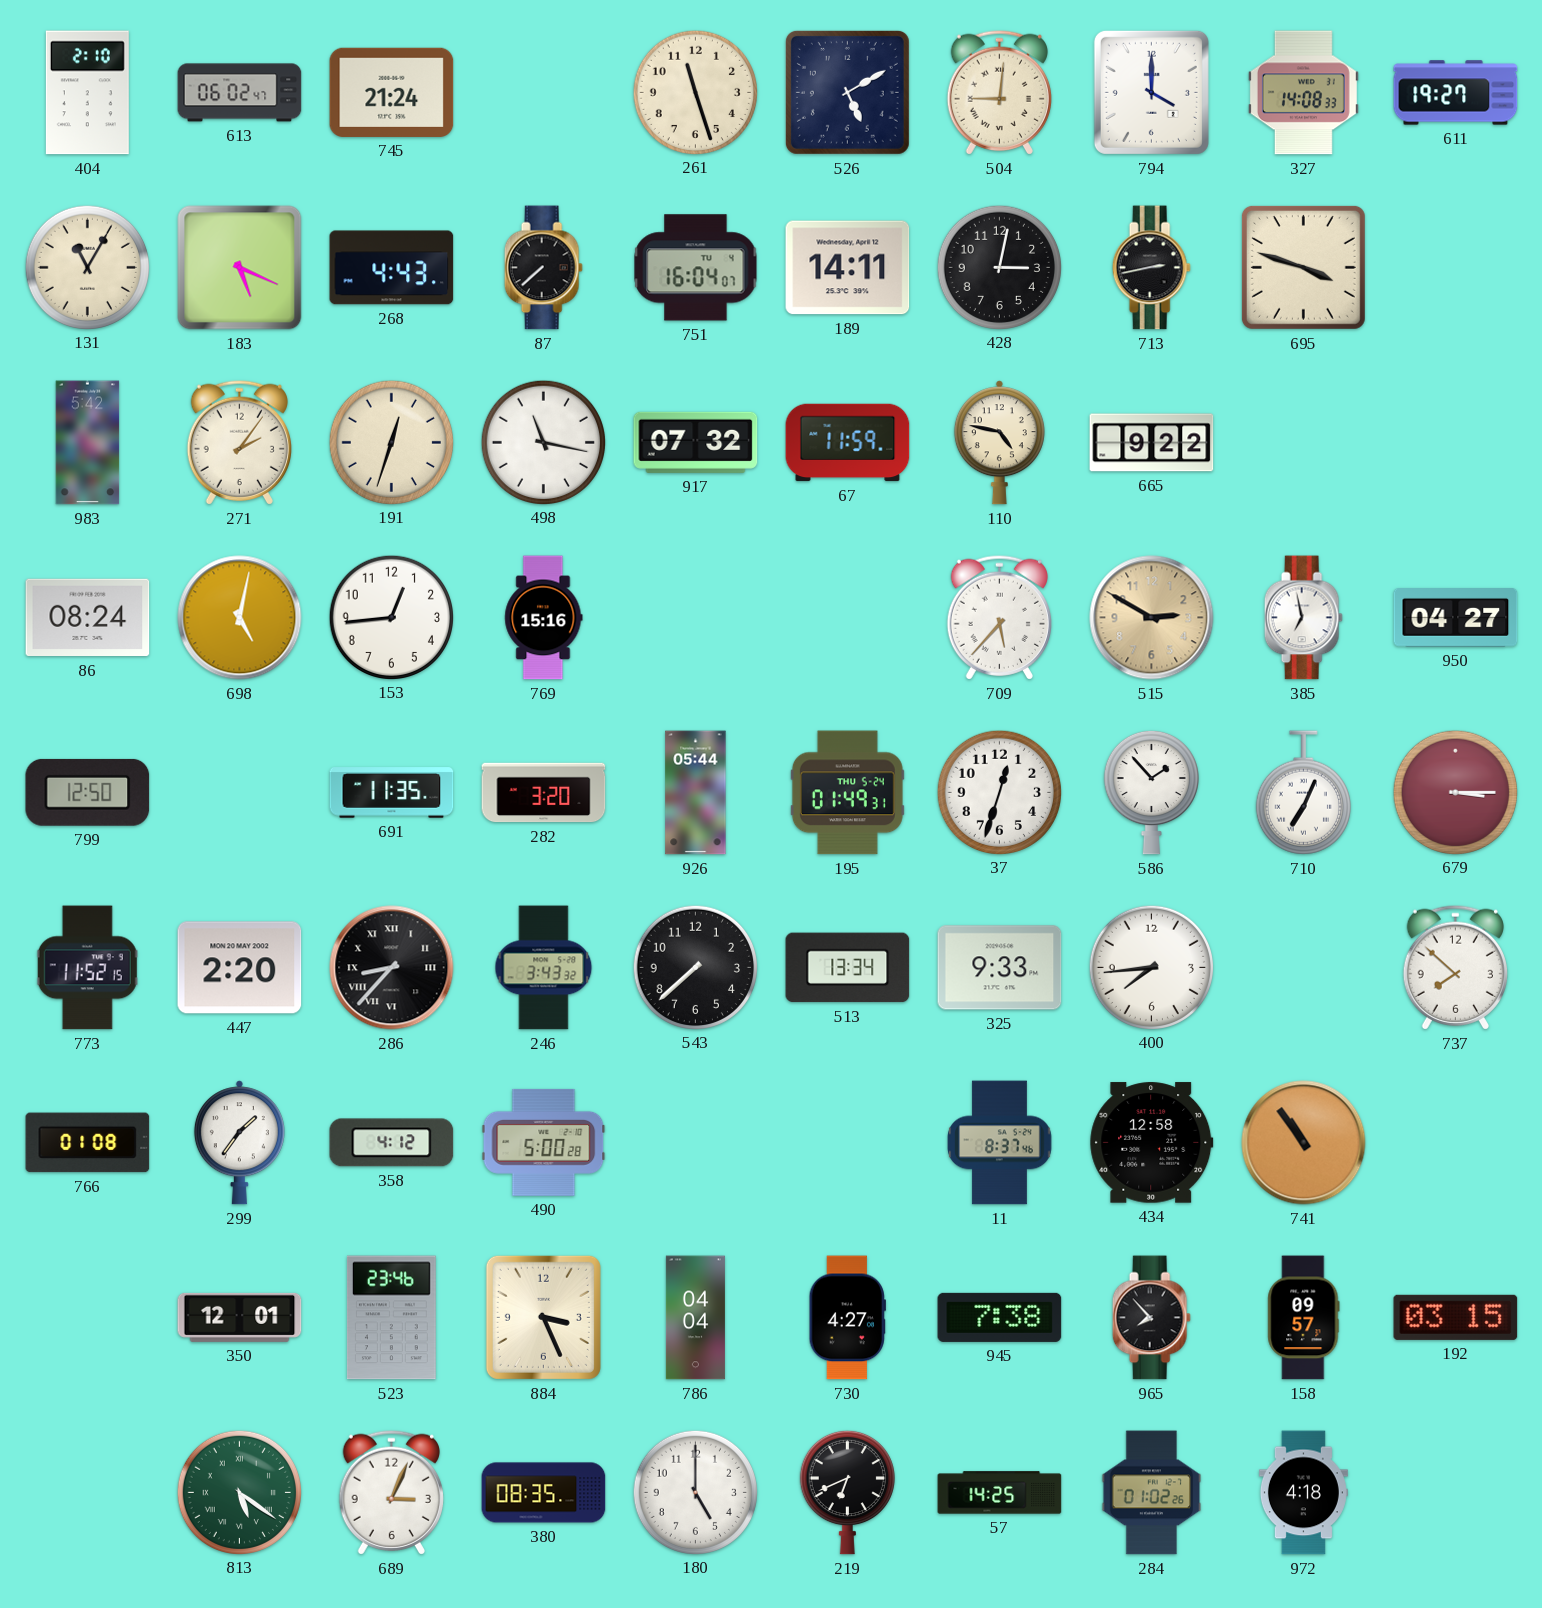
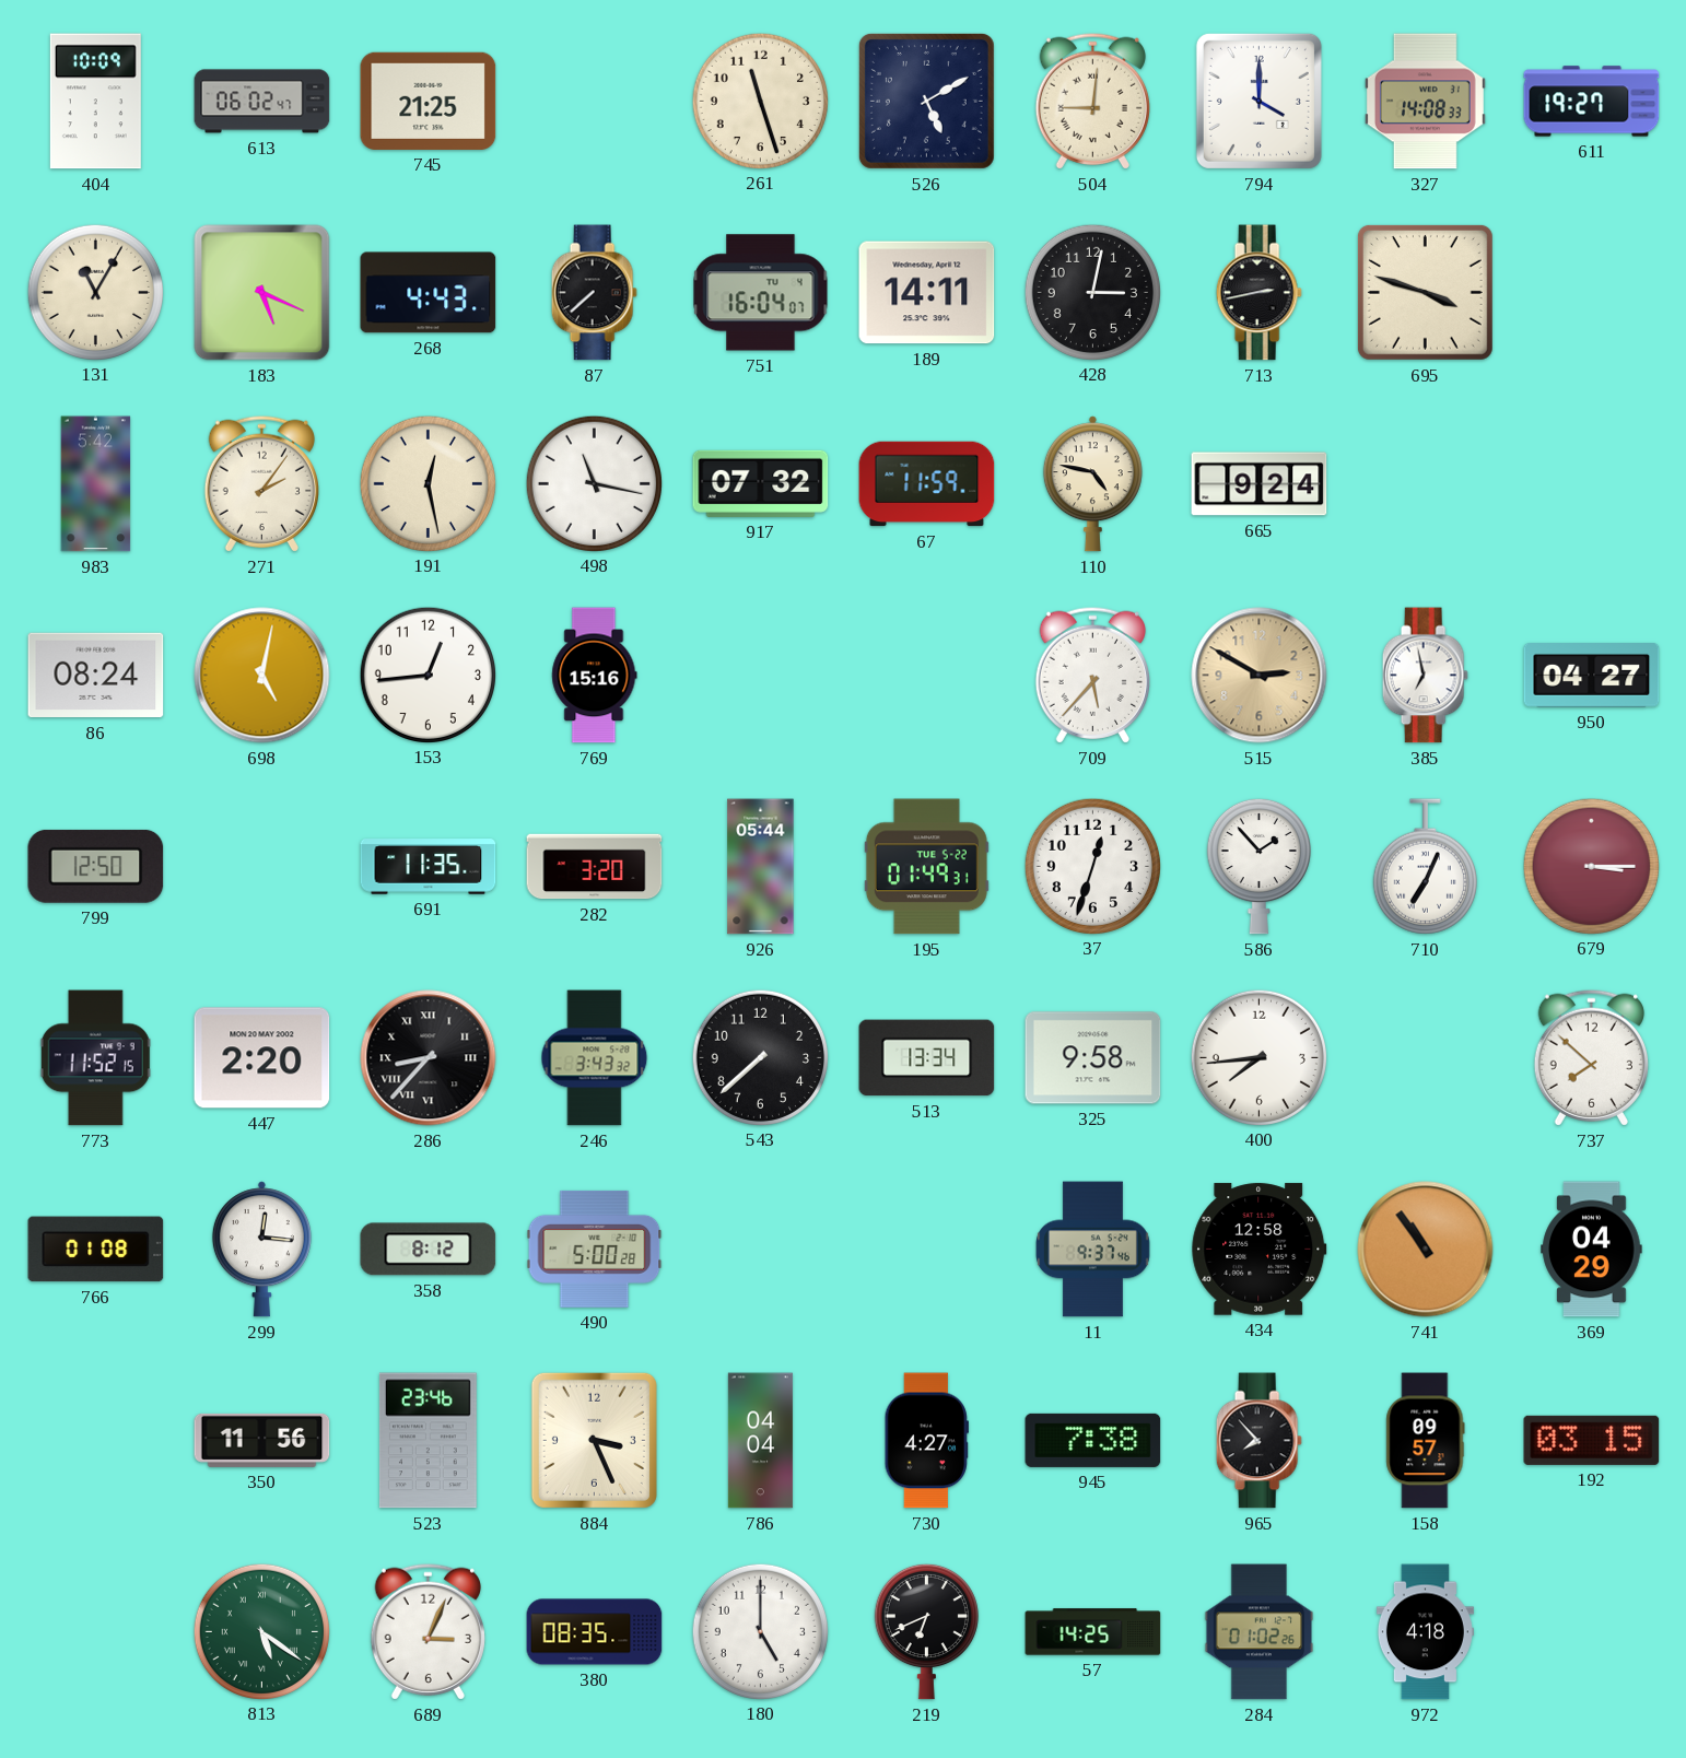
404: 2:10 -> 10:09 (95, 102)
745: 21:24 -> 21:25 (429, 101)
191: 12:33 -> 12:28 (428, 483)
665: 9:22 -> 9:24 (1260, 484)
195 date: THU 5-24 -> TUE 5-22 (926, 867)
325: 9:33 -> 9:58 (1093, 1058)
299: 1:36 -> 12:16 (261, 1250)
358: 4:12 -> 8:12 (429, 1250)
11: 8:37 -> 9:37 (1093, 1250)
369: none -> 04:29 (1592, 1250)
350: 12:01 -> 11:56 (262, 1440)
